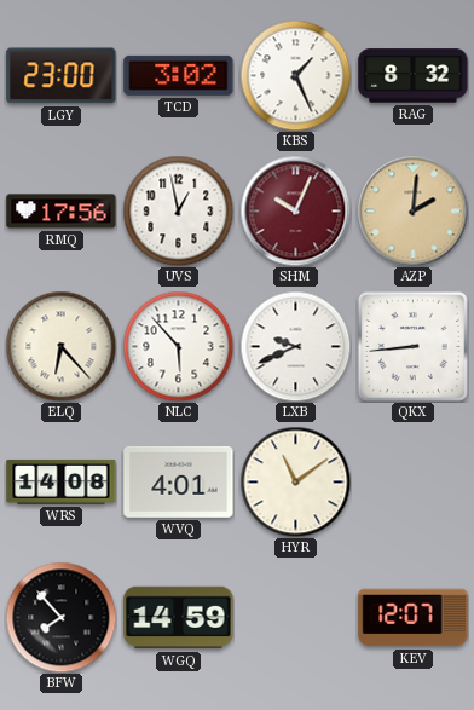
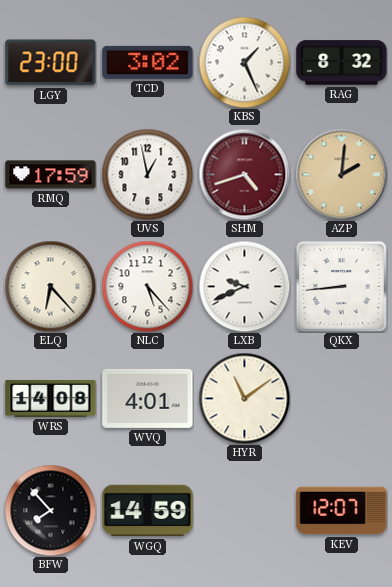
RMQ: 17:56 -> 17:59 (51, 175)
SHM: 10:04 -> 4:42 (244, 174)
NLC: 5:53 -> 5:23 (147, 286)
